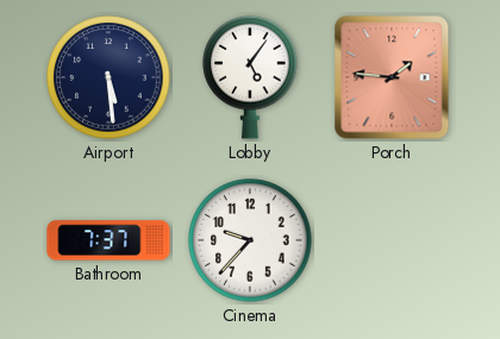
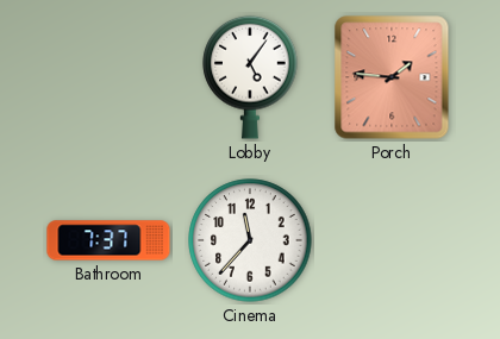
Airport: 5:29 -> none (108, 77)
Cinema: 9:37 -> 11:37 (250, 240)
